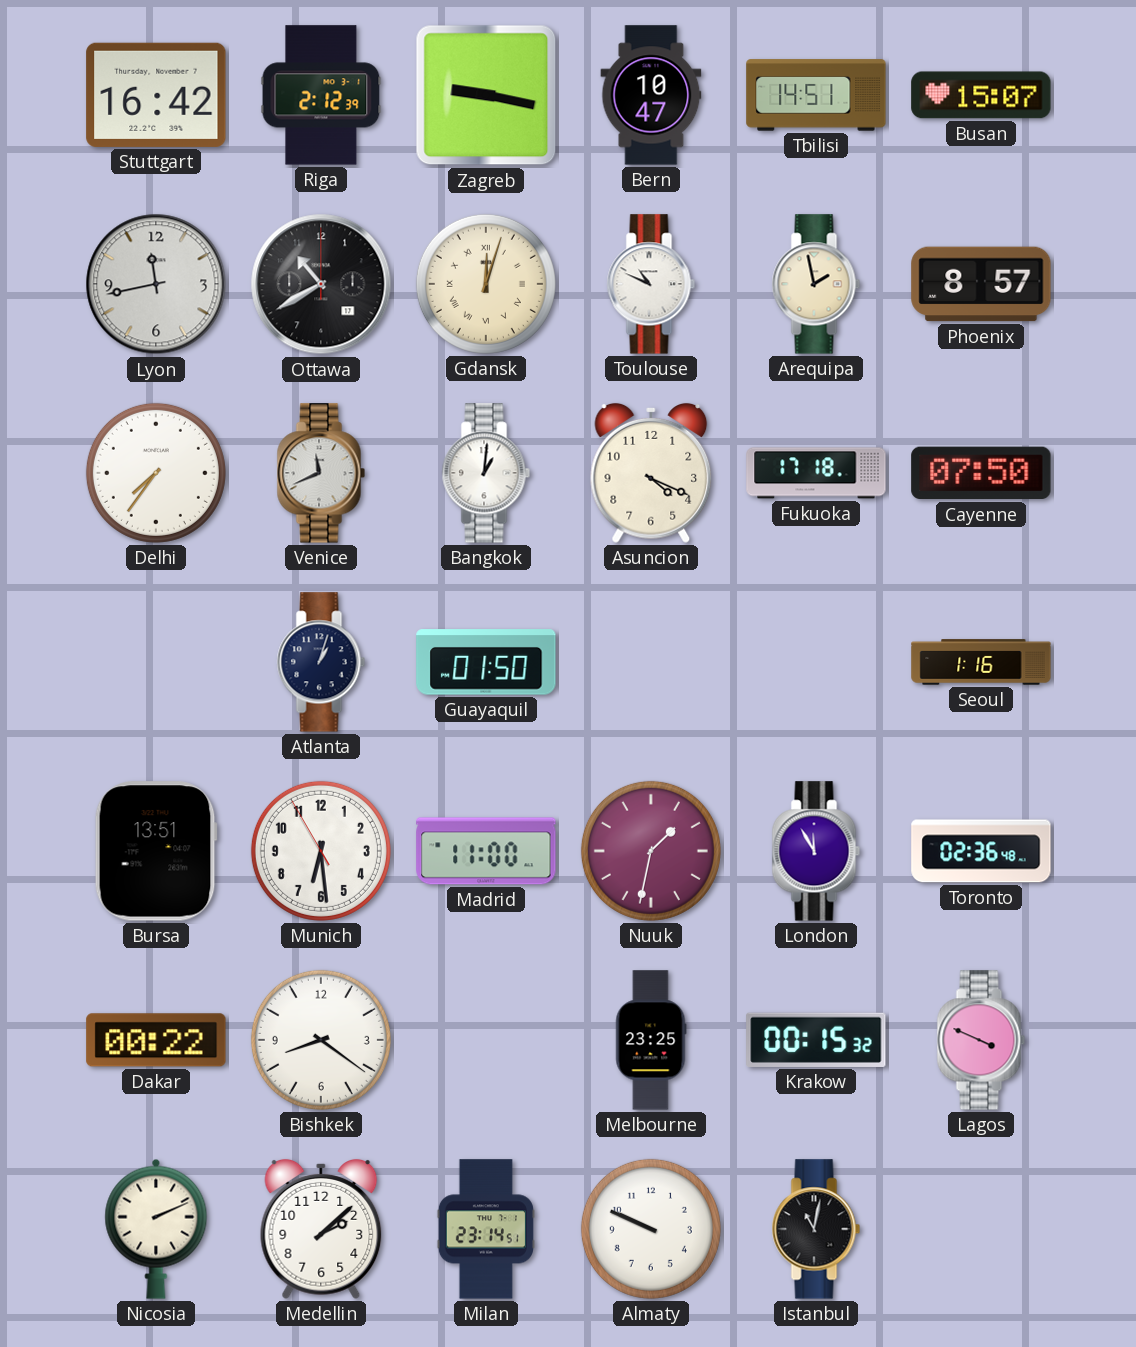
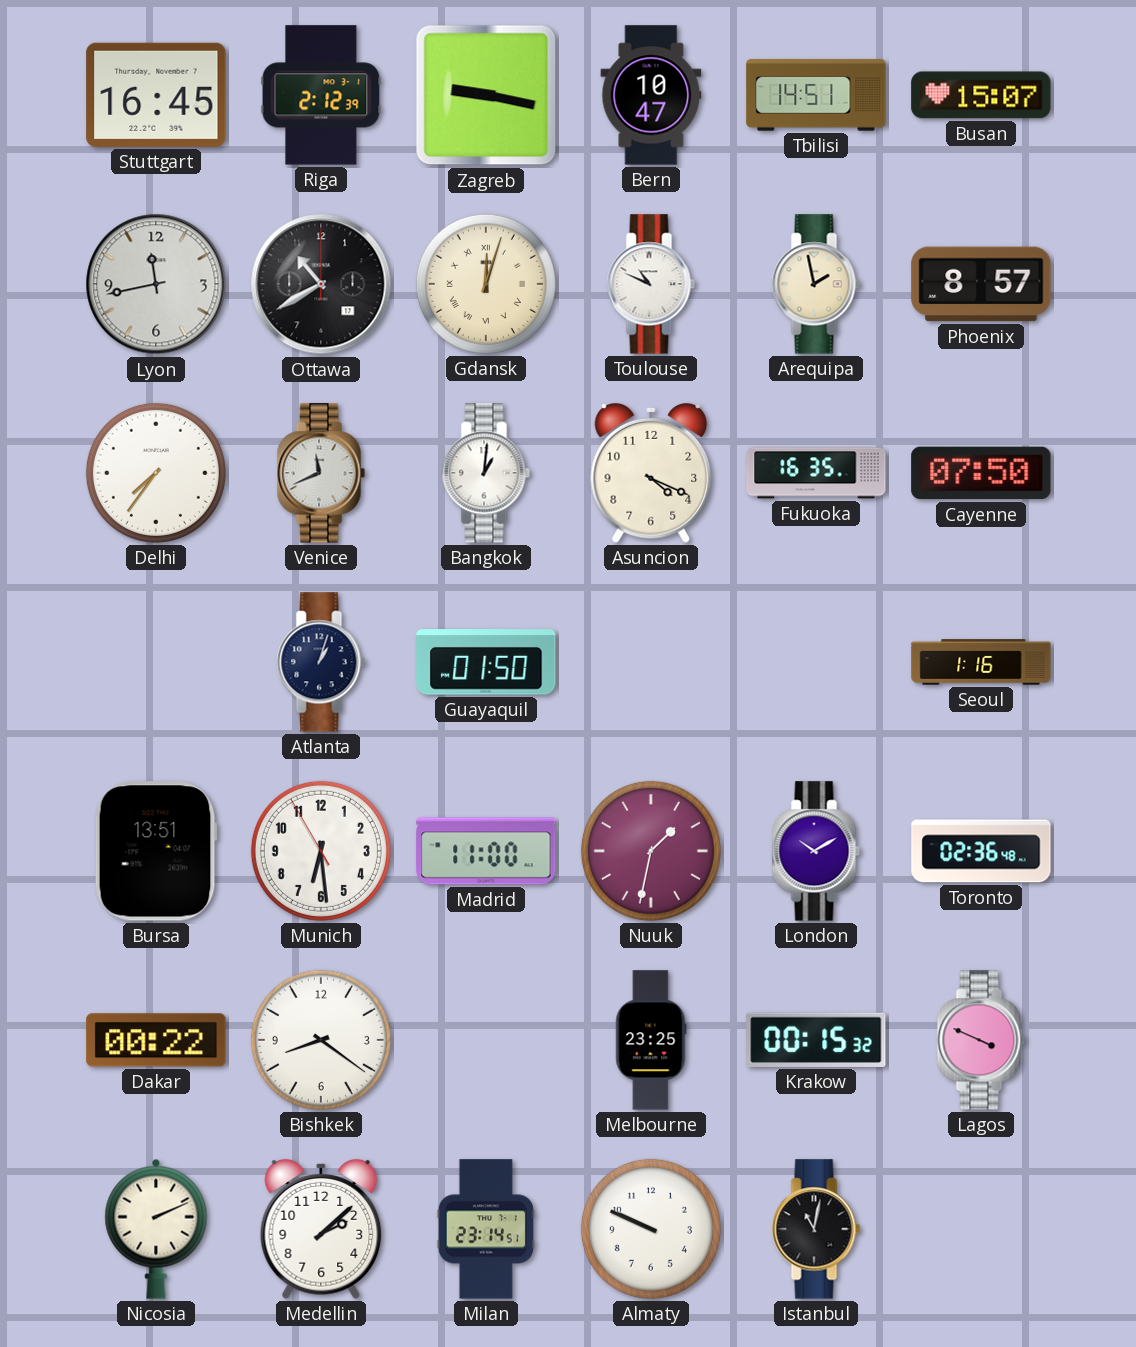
Stuttgart: 16:42 -> 16:45 (156, 95)
Fukuoka: 17:18 -> 16:35 (816, 473)
London: 11:55 -> 10:10 (816, 851)
